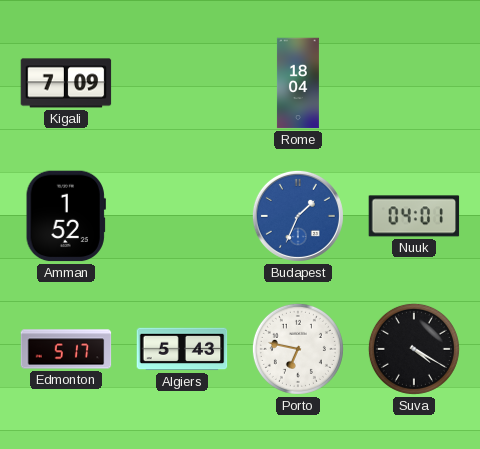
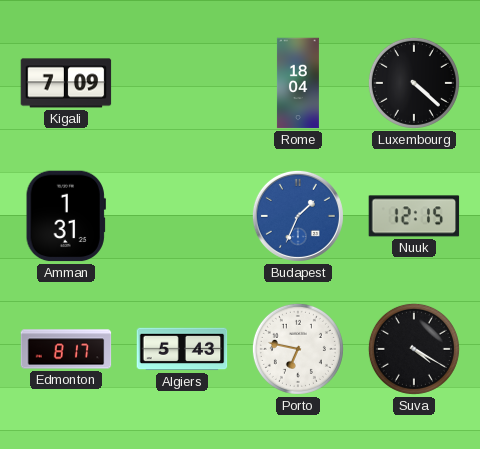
Luxembourg: none -> 4:22 (414, 83)
Amman: 1:52 -> 1:31 (66, 216)
Nuuk: 04:01 -> 12:15 (414, 216)
Edmonton: 5:17 -> 8:17 (66, 349)
